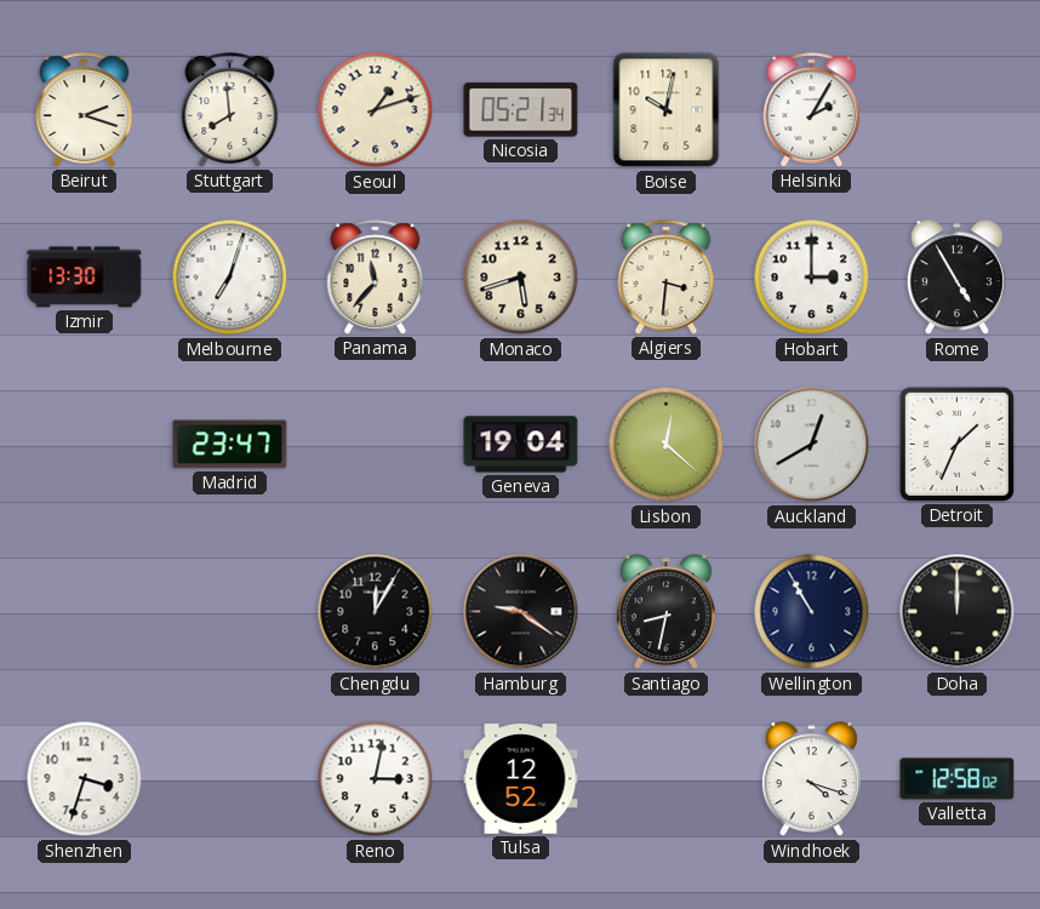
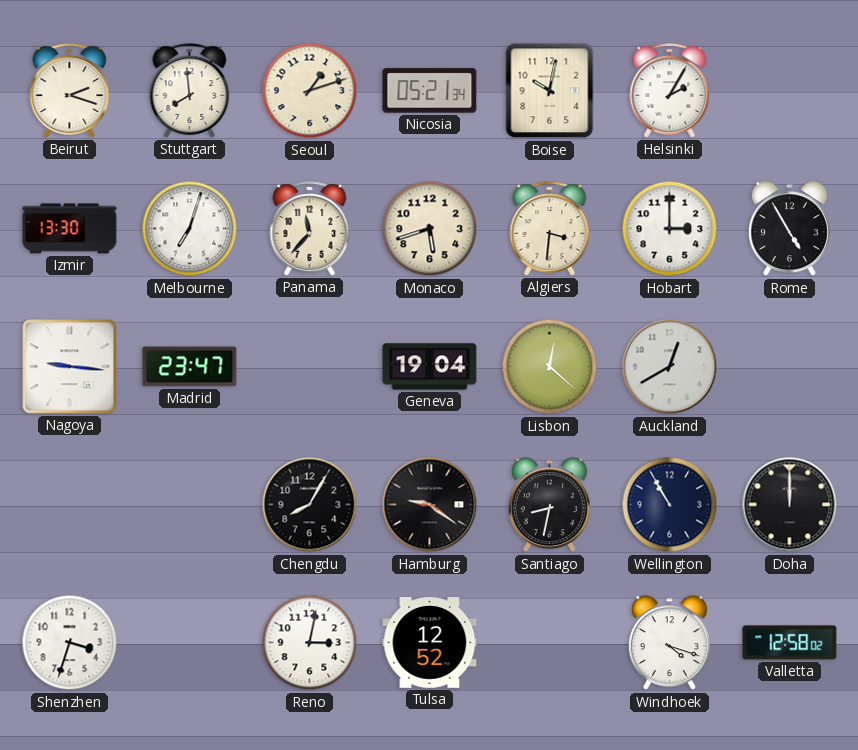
Nagoya: none -> 9:16 (70, 367)
Detroit: 1:34 -> none (956, 444)
Chengdu: 12:05 -> 8:05 (310, 505)
